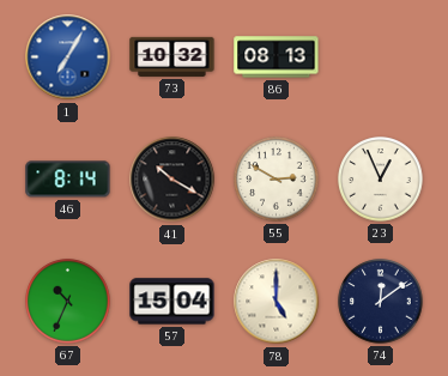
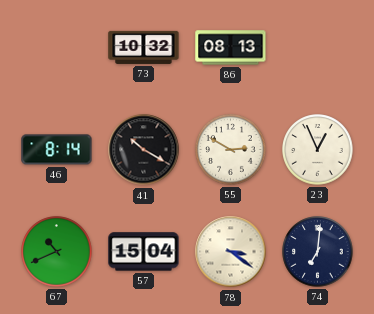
1: 7:05 -> none (68, 57)
67: 10:34 -> 10:41 (57, 252)
78: 5:00 -> 3:21 (231, 252)
74: 12:09 -> 7:01 (318, 252)
